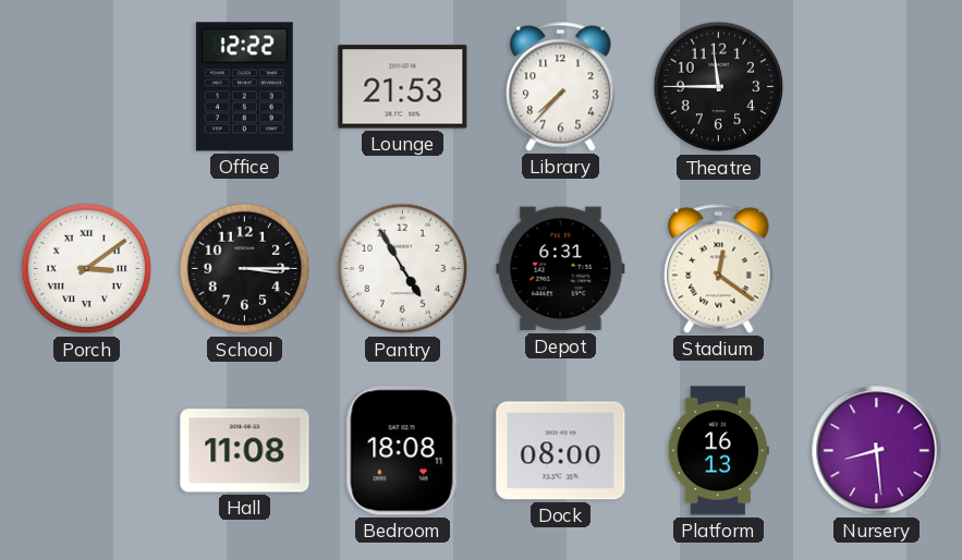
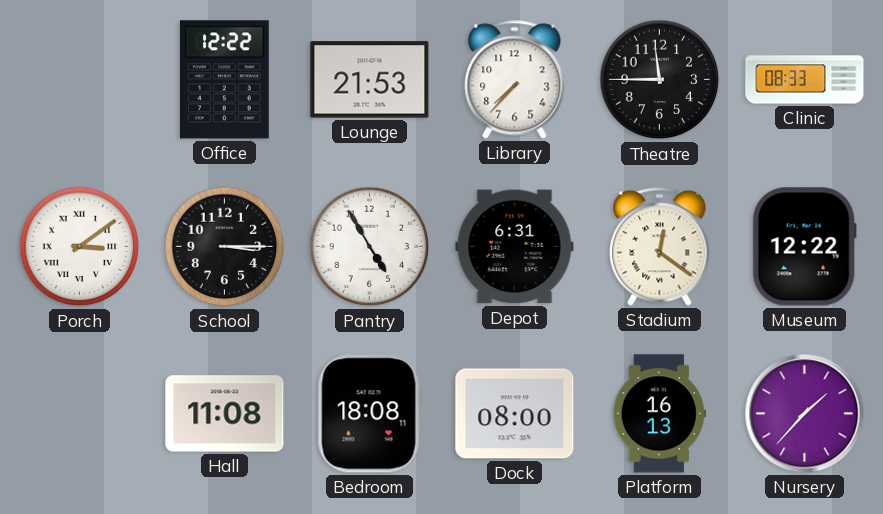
Clinic: none -> 08:33 (805, 80)
Museum: none -> 12:22 (804, 247)
Nursery: 8:29 -> 1:37 (805, 414)
